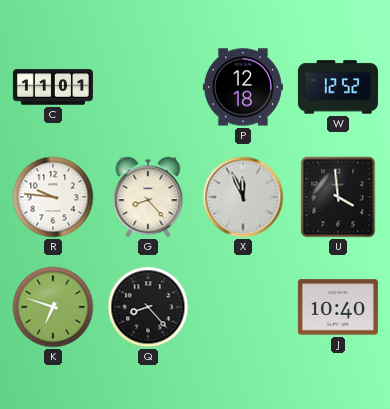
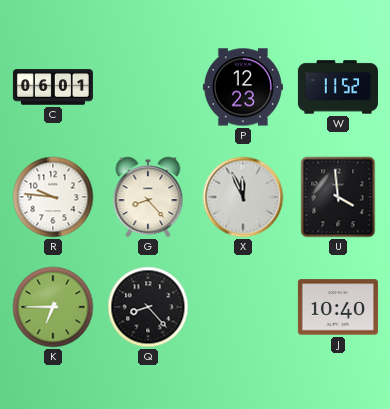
C: 11:01 -> 06:01 (53, 87)
P: 12:18 -> 12:23 (243, 87)
W: 12:52 -> 11:52 (338, 87)
K: 6:48 -> 6:45 (53, 307)
